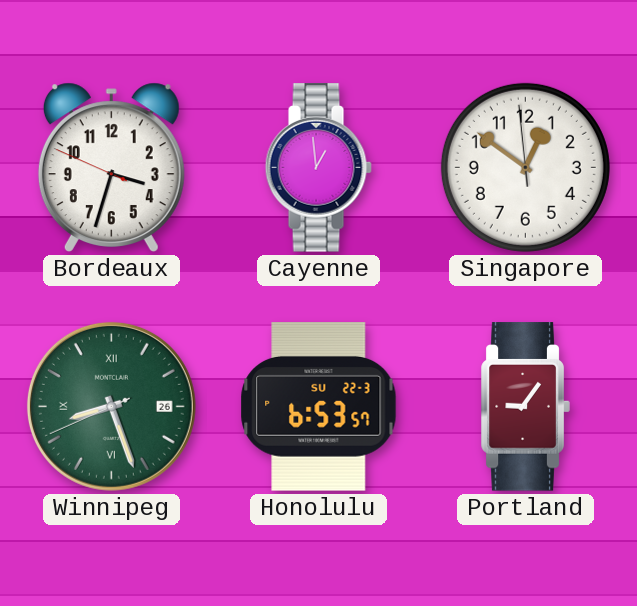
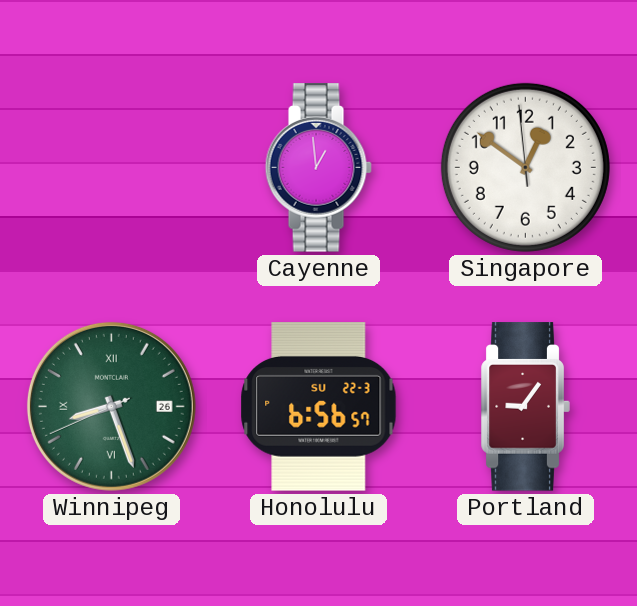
Bordeaux: 3:32 -> none (111, 167)
Honolulu: 6:53 -> 6:56 (319, 407)
